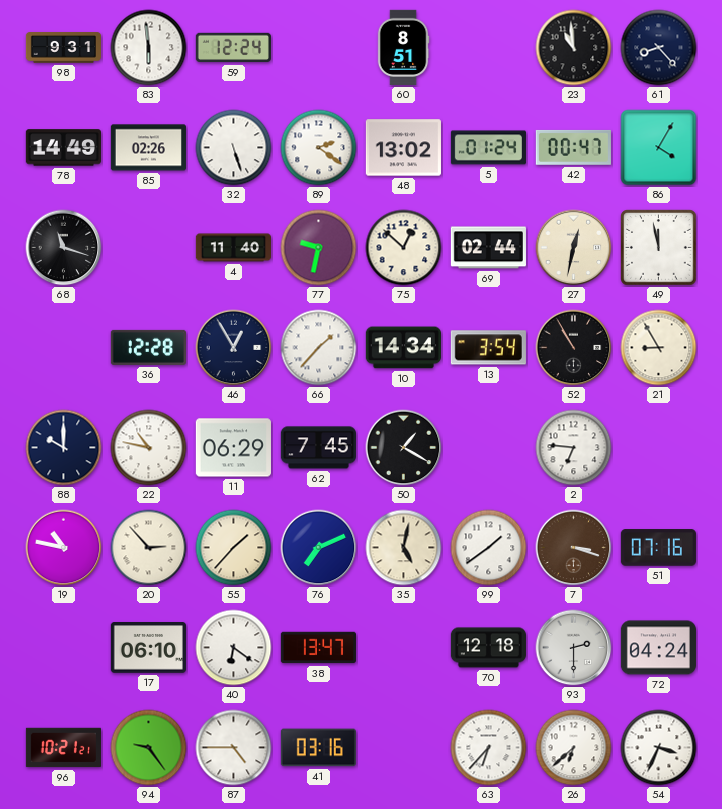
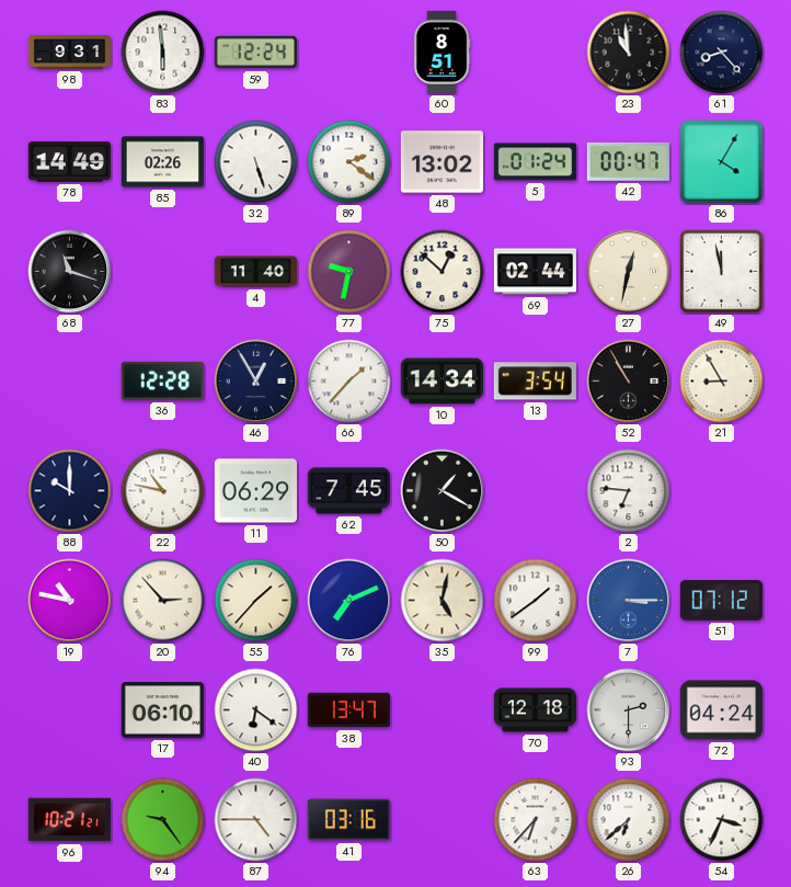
7: 3:18 -> 3:15 (629, 601)
7 dial: brown -> blue (629, 601)
51: 07:16 -> 07:12 (721, 601)
